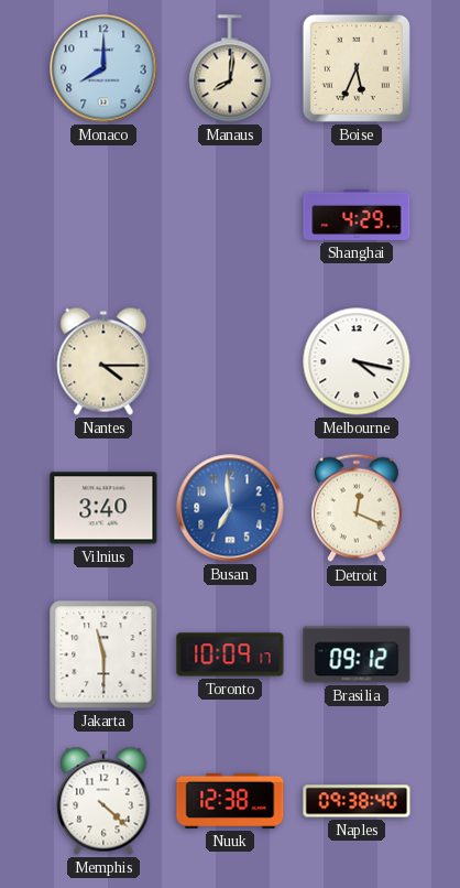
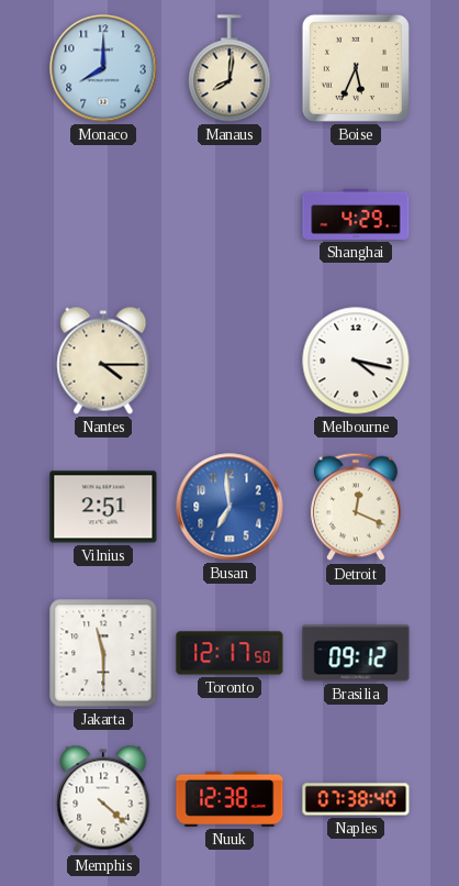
Vilnius: 3:40 -> 2:51 (103, 507)
Toronto: 10:09 -> 12:17 (229, 653)
Naples: 09:38 -> 07:38 (356, 799)
